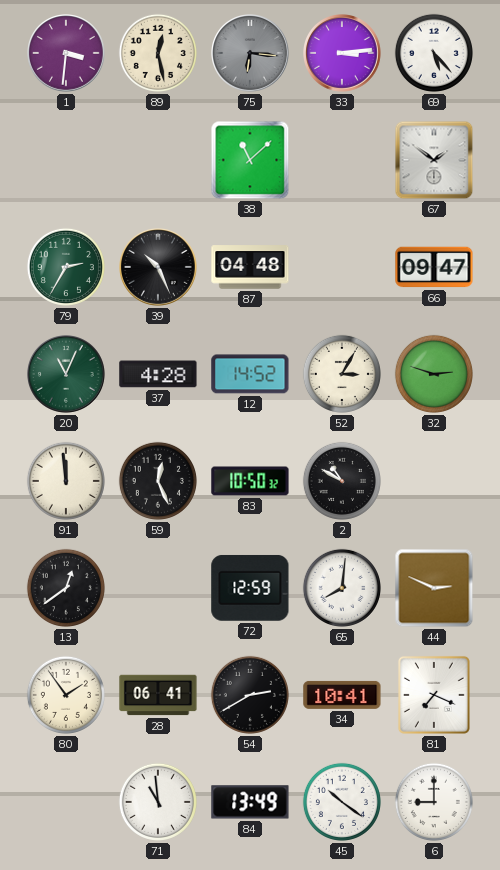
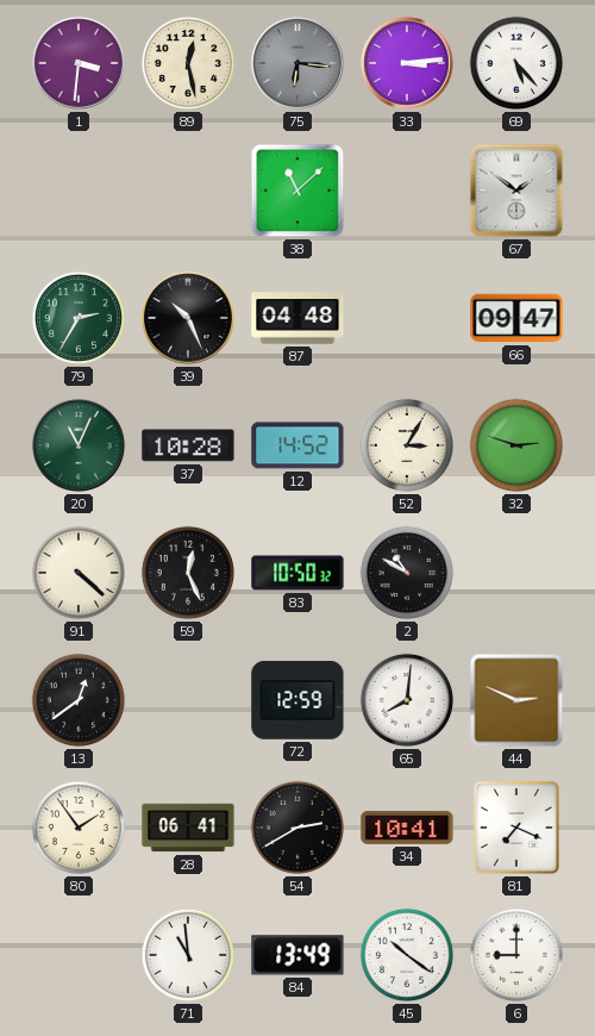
37: 4:28 -> 10:28 (188, 445)
91: 11:59 -> 4:22 (79, 573)
